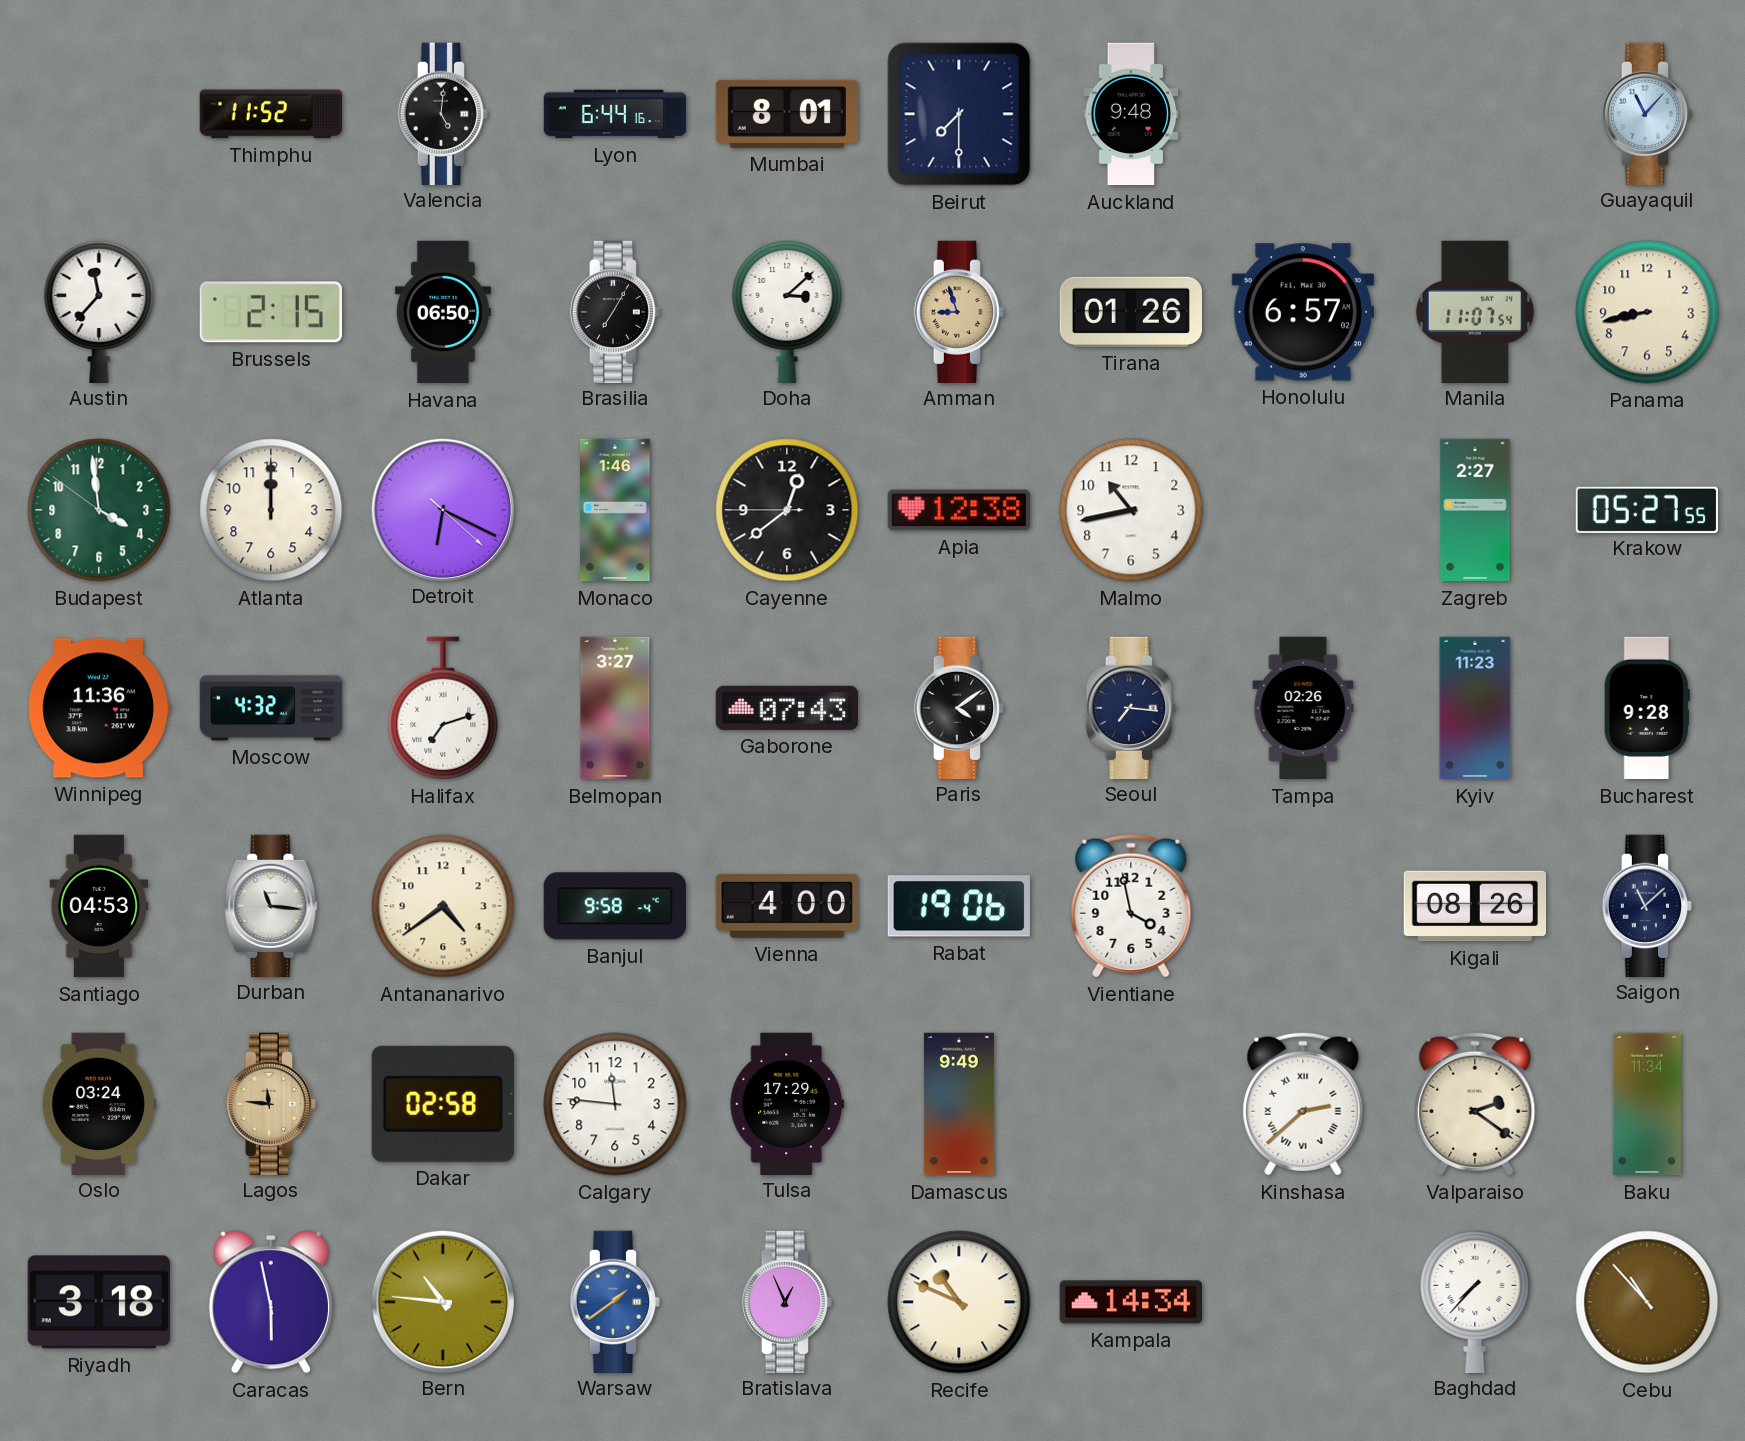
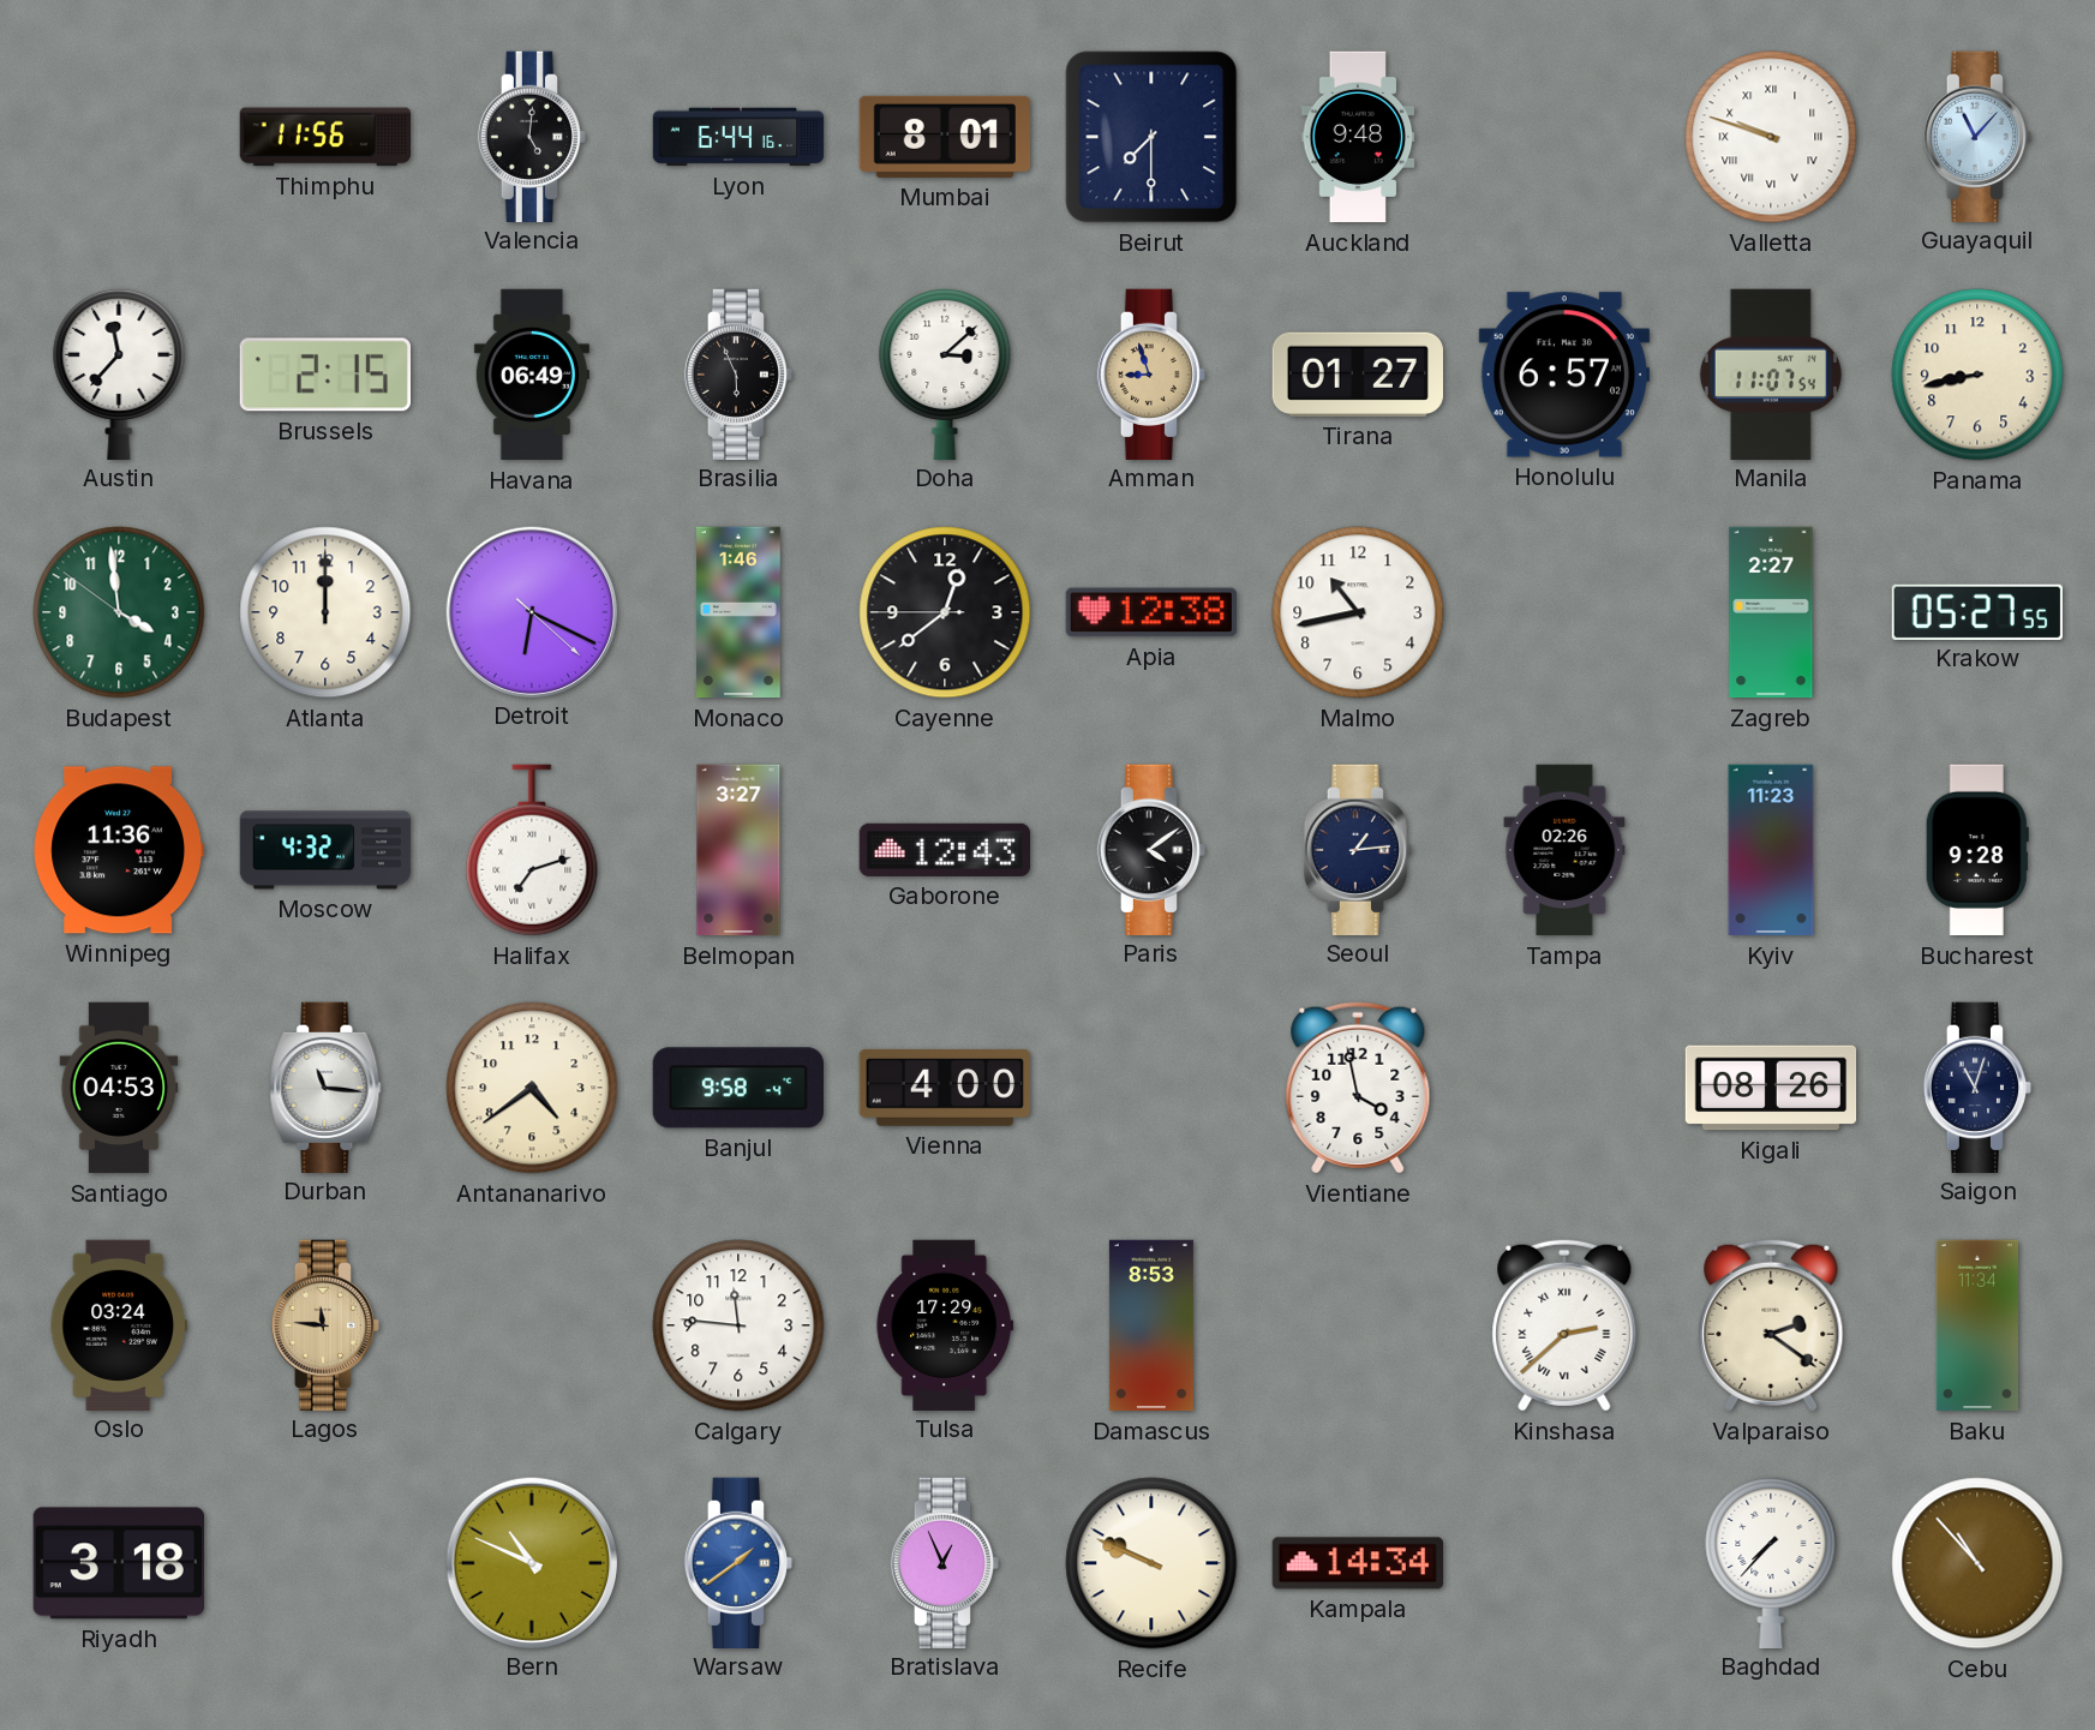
Thimphu: 11:52 -> 11:56 (324, 137)
Valletta: none -> 9:48 (1771, 137)
Havana: 06:50 -> 06:49 (532, 375)
Brasilia: 7:05 -> 5:56 (737, 373)
Tirana: 01:26 -> 01:27 (1358, 375)
Gaborone: 07:43 -> 12:43 (944, 850)
Seoul: 7:16 -> 1:14 (1357, 849)
Rabat: 19:06 -> none (959, 906)
Saigon: 11:08 -> 11:03 (1976, 1087)
Dakar: 02:58 -> none (443, 1104)
Damascus: 9:49 -> 8:53 (1151, 1325)
Caracas: 5:58 -> none (271, 1302)
Bern: 10:46 -> 10:49 (531, 1562)
Recife: 10:49 -> 9:49 (1151, 1563)
